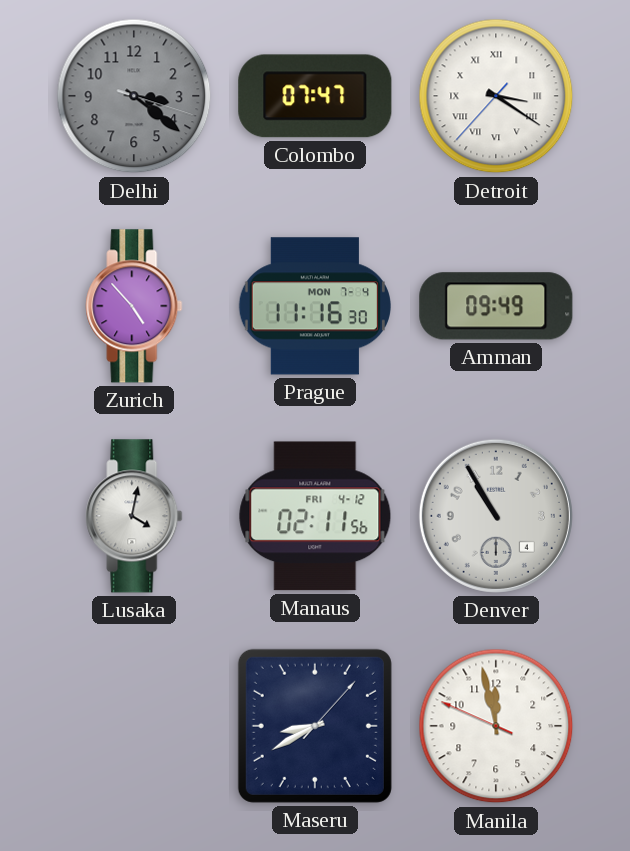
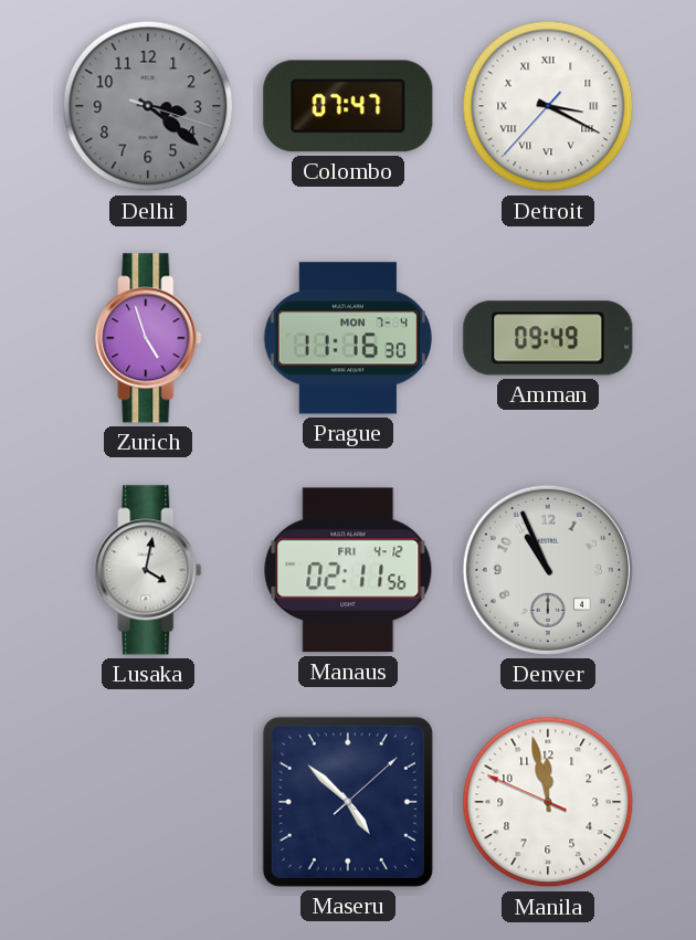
Detroit: 3:20 -> 3:19 (548, 106)
Zurich: 4:53 -> 4:57 (148, 338)
Denver: 10:55 -> 10:56 (548, 570)
Maseru: 8:40 -> 4:52 (348, 802)
